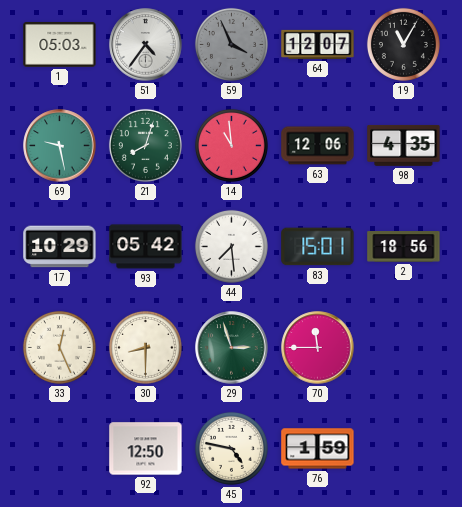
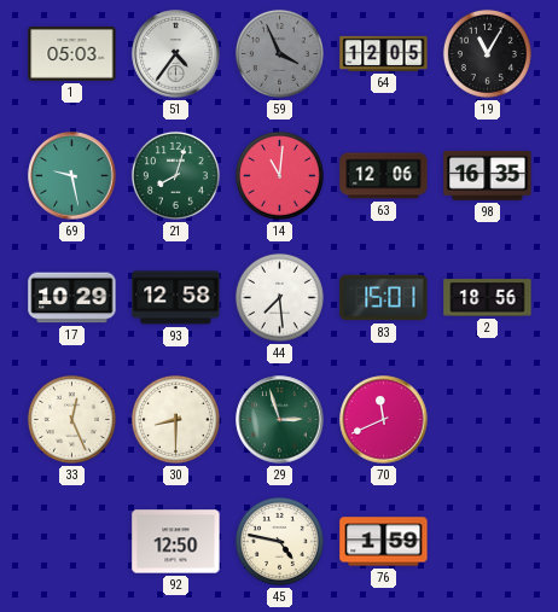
64: 12:07 -> 12:05 (384, 53)
14: 10:59 -> 11:01 (279, 175)
98: 4:35 -> 16:35 (488, 175)
93: 05:42 -> 12:58 (176, 298)
70: 11:45 -> 11:41 (384, 420)
